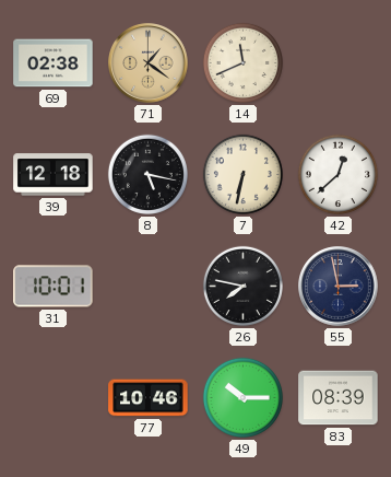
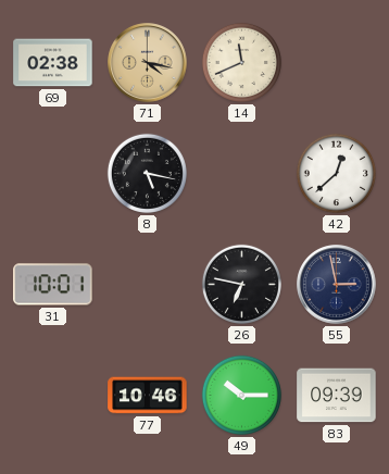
71: 1:21 -> 4:17 (148, 63)
39: 12:18 -> none (54, 175)
7: 6:32 -> none (242, 174)
26: 7:47 -> 6:47 (241, 284)
83: 08:39 -> 09:39 (337, 396)
